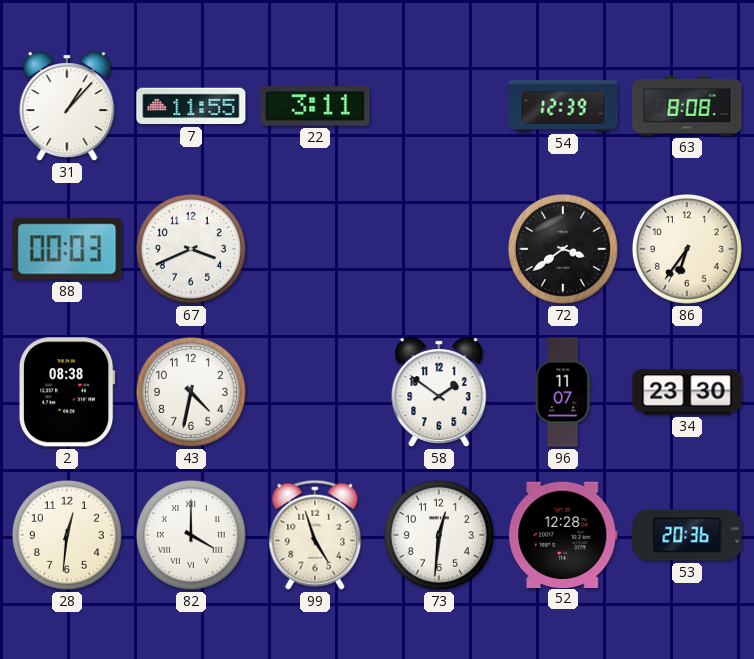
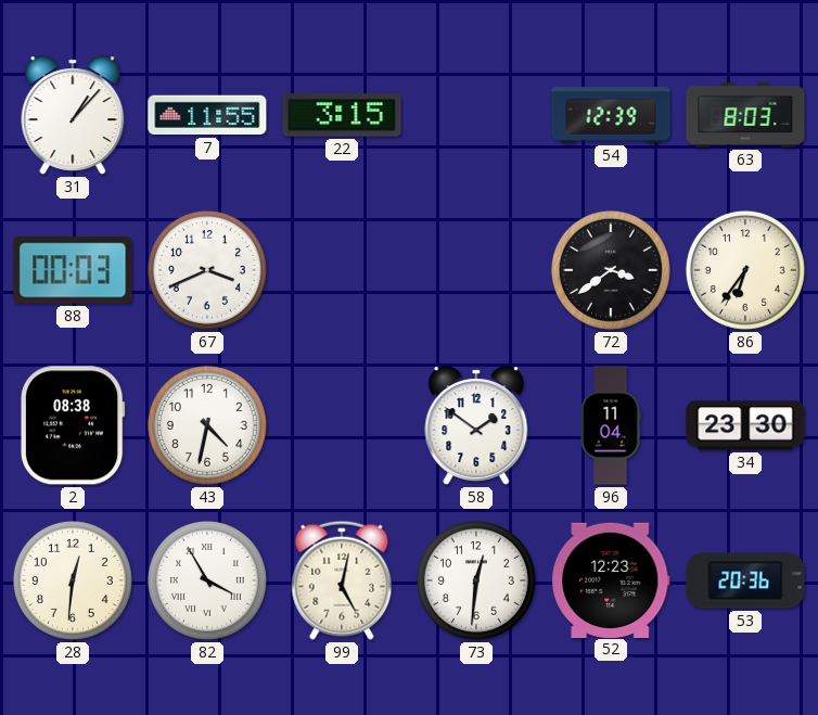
22: 3:11 -> 3:15 (342, 115)
63: 8:08 -> 8:03 (745, 115)
96: 11:07 -> 11:04 (611, 425)
82: 4:00 -> 3:55 (207, 580)
99: 4:57 -> 5:02 (342, 580)
52: 12:28 -> 12:23 (611, 579)
